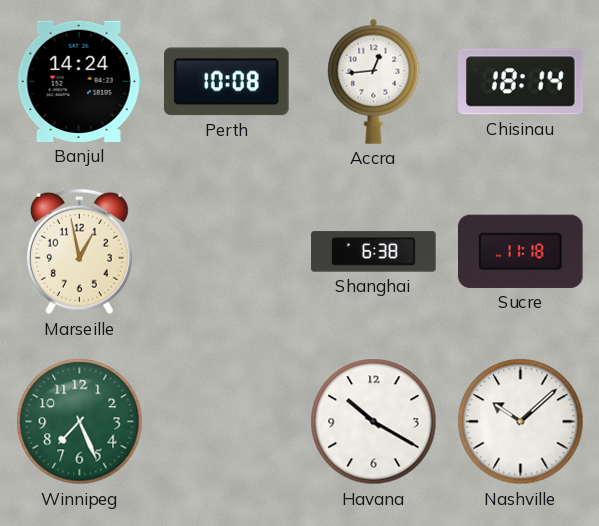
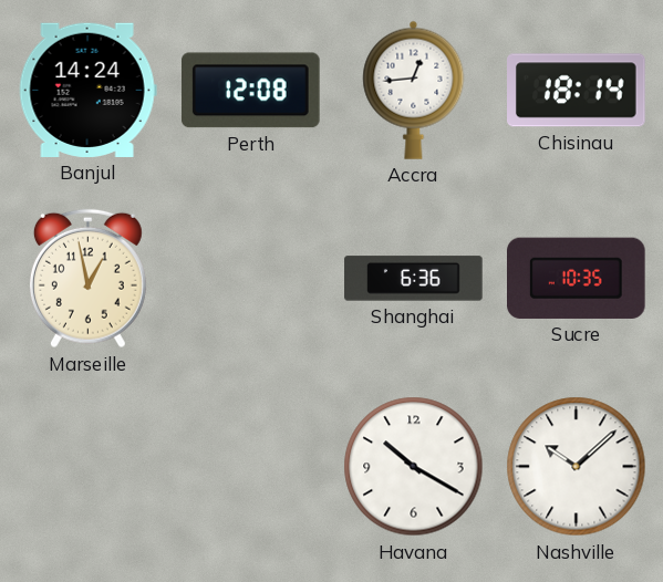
Perth: 10:08 -> 12:08 (250, 91)
Shanghai: 6:38 -> 6:36 (414, 279)
Sucre: 11:18 -> 10:35 (577, 278)
Winnipeg: 7:26 -> none (80, 422)
